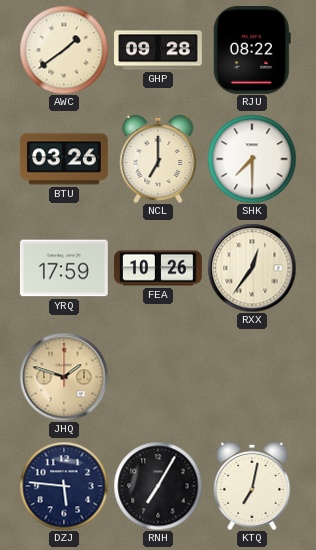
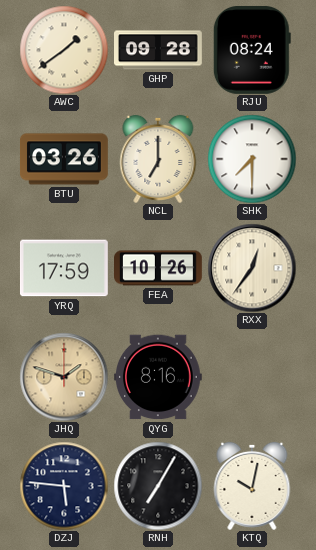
RJU: 08:22 -> 08:24 (252, 50)
QYG: none -> 8:16 (158, 377)
KTQ: 7:02 -> 10:02 (252, 486)
